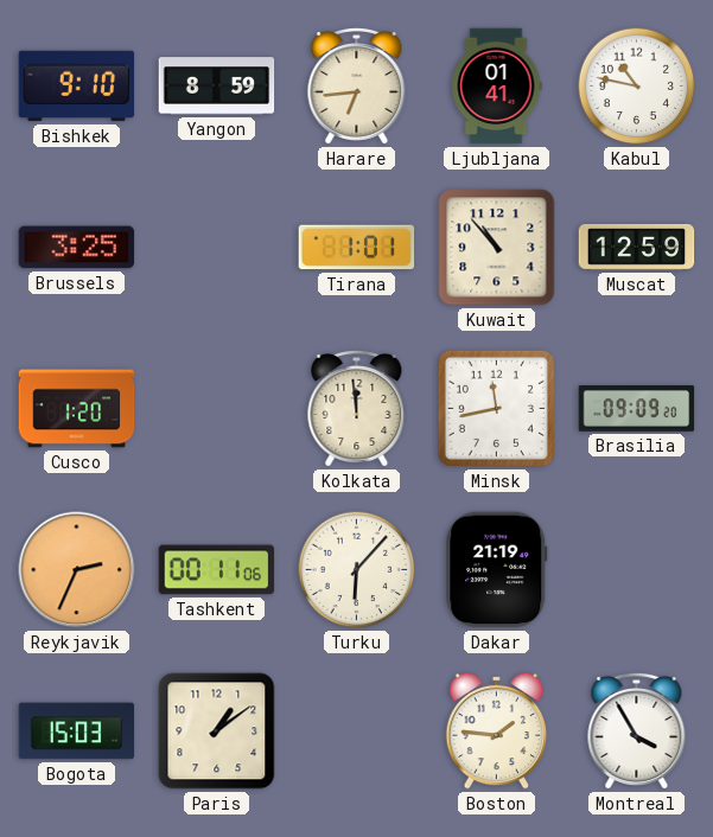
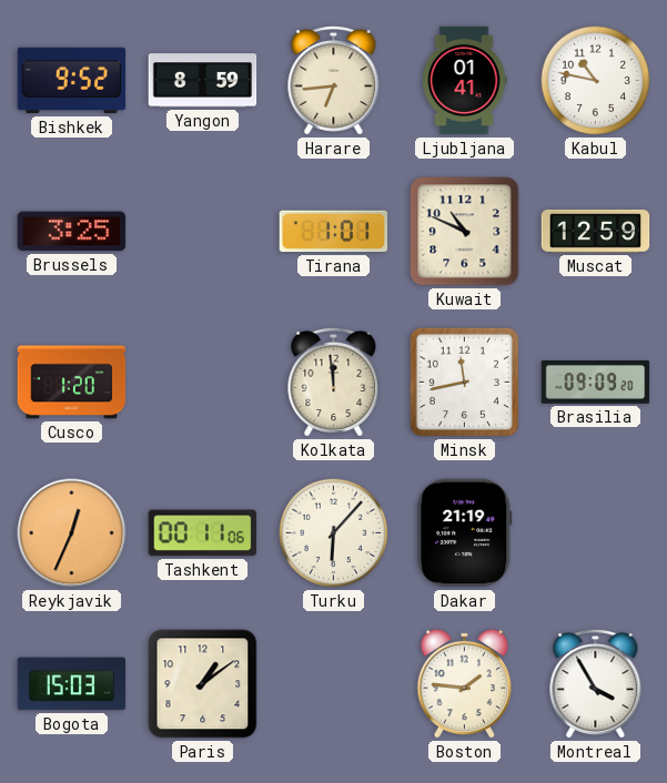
Bishkek: 9:10 -> 9:52 (72, 81)
Kuwait: 10:53 -> 10:49 (465, 232)
Reykjavik: 2:34 -> 12:34 (72, 533)
